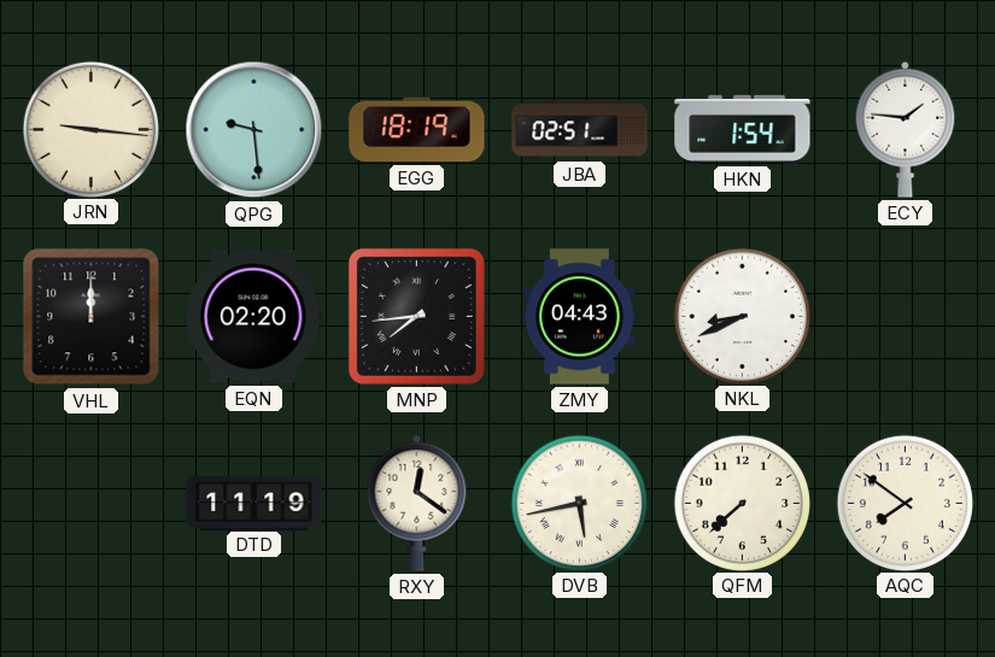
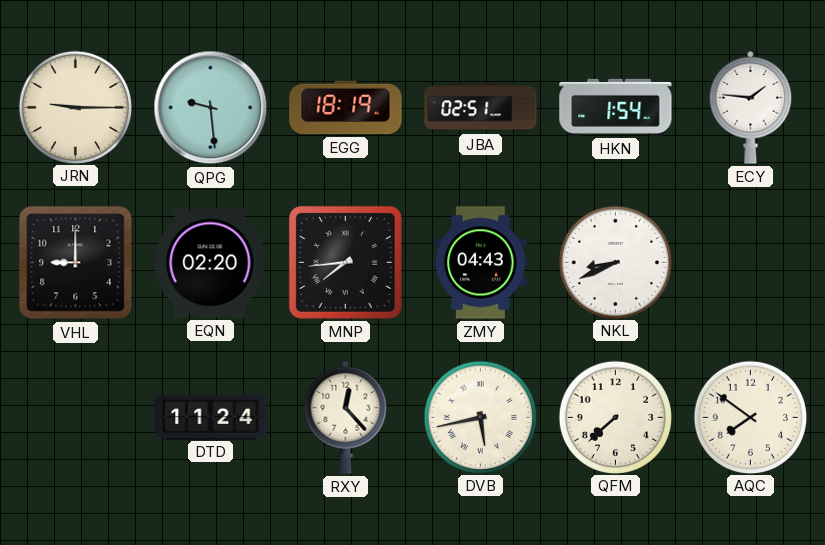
JRN: 9:16 -> 9:15 (75, 107)
VHL: 12:00 -> 9:00 (76, 263)
DTD: 11:19 -> 11:24 (211, 417)
RXY: 12:21 -> 12:23 (346, 417)
